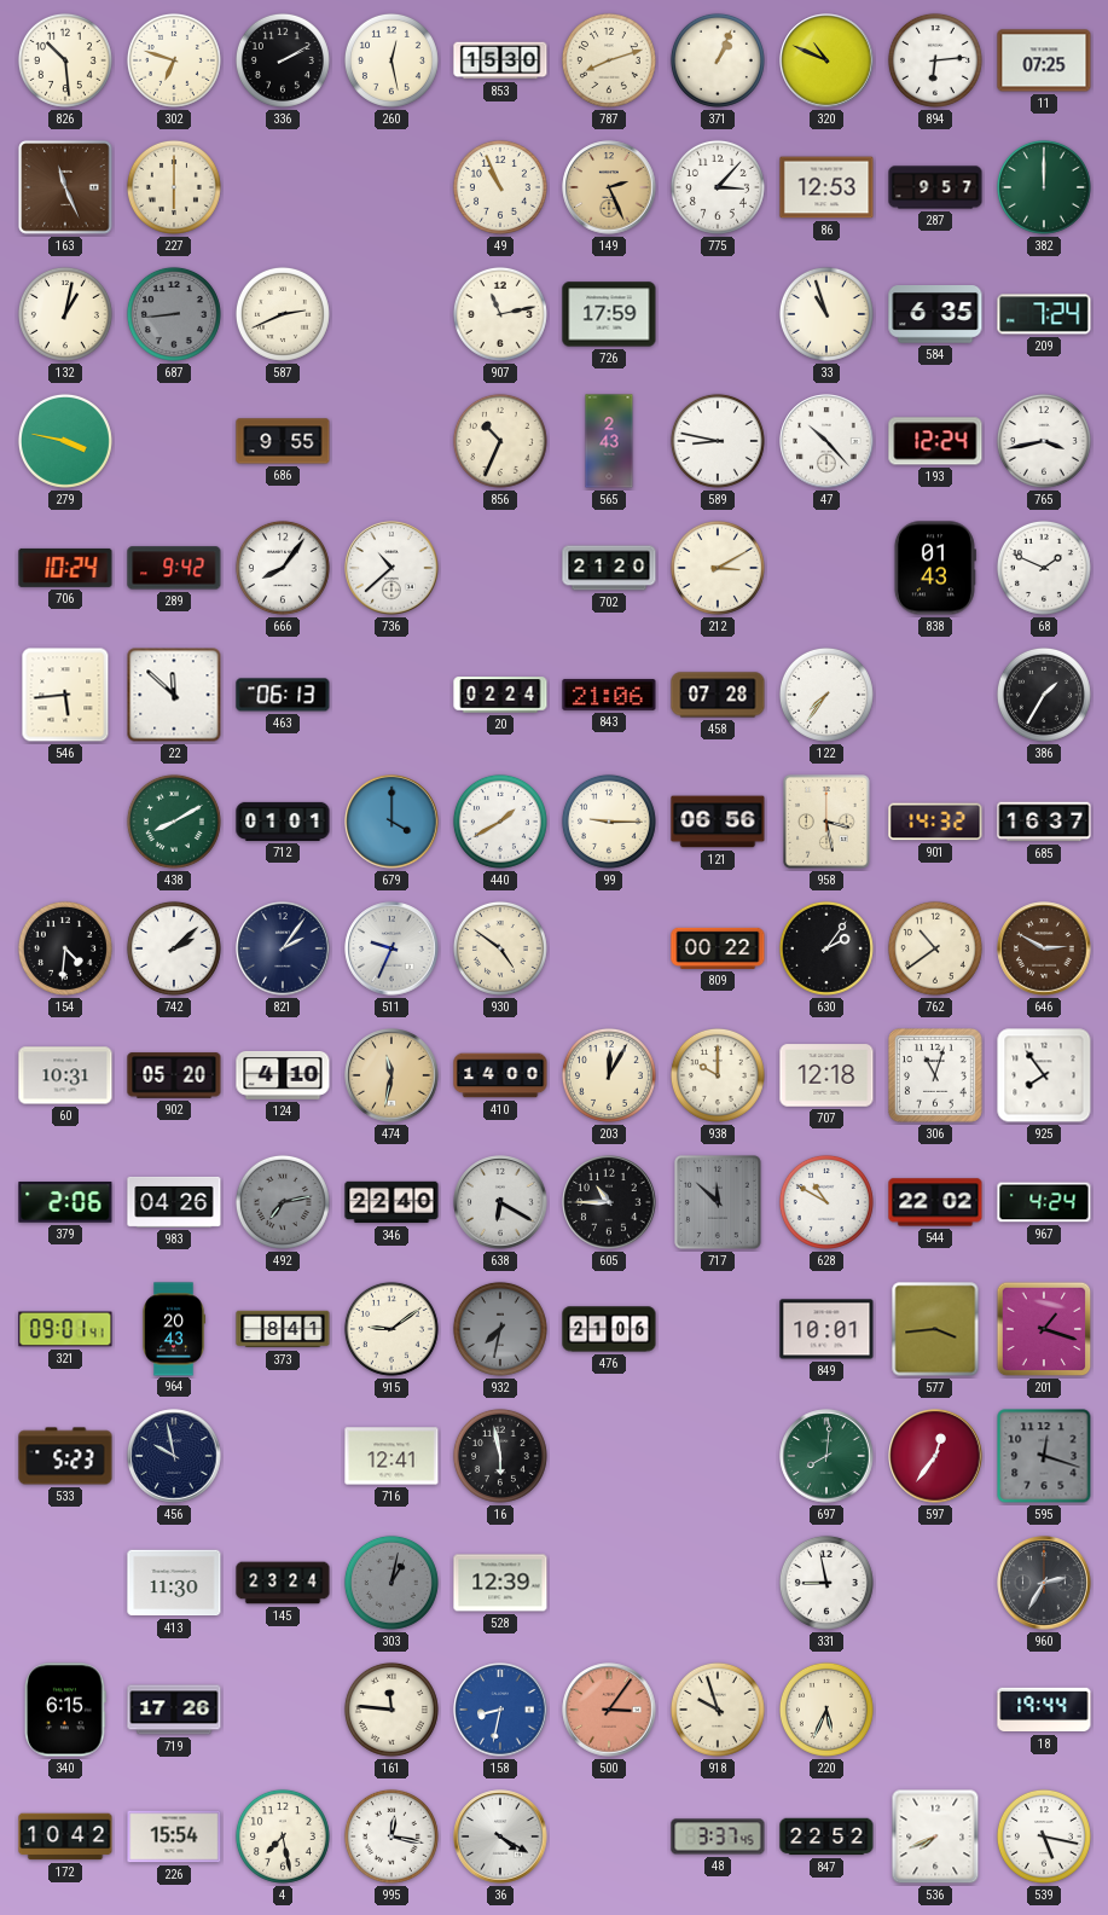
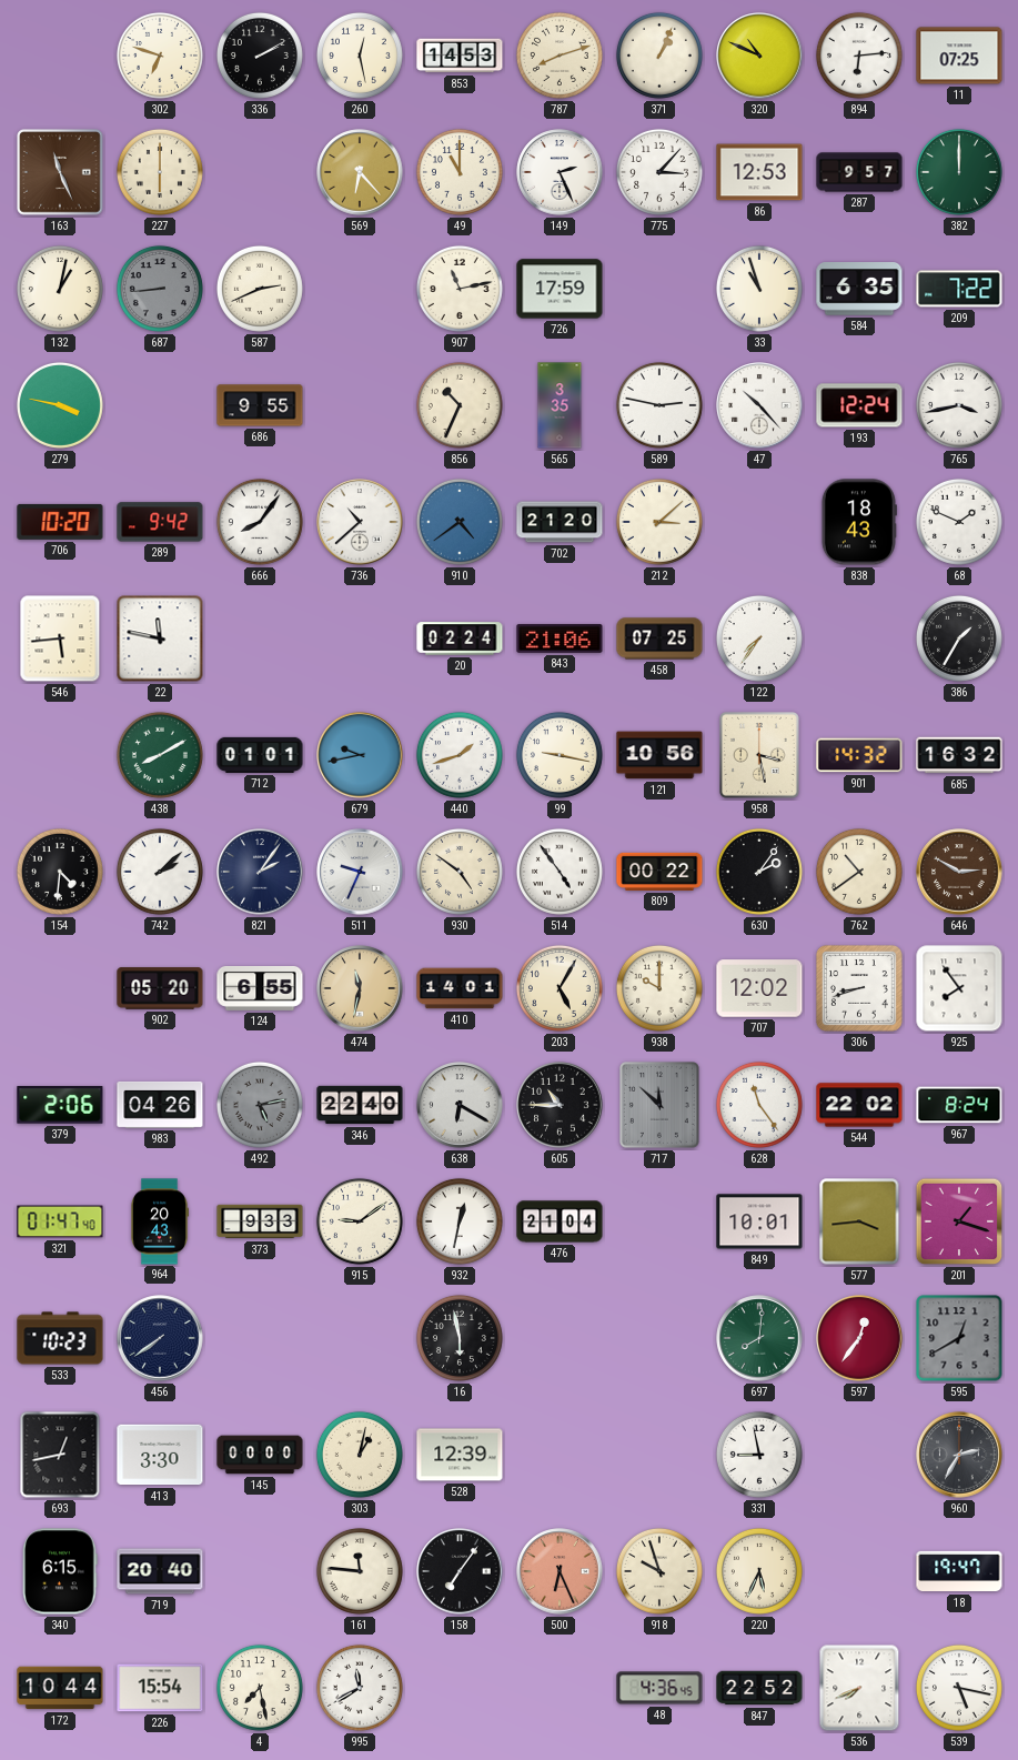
826: 10:29 -> none (65, 60)
853: 15:30 -> 14:53 (460, 56)
569: none -> 6:23 (360, 172)
49: 10:56 -> 11:00 (460, 172)
149 dial: champagne -> white (560, 172)
209: 7:24 -> 7:22 (959, 289)
565: 2:43 -> 3:35 (560, 405)
589: 8:47 -> 2:47 (659, 405)
706: 10:24 -> 10:20 (60, 522)
910: none -> 4:39 (460, 522)
212: 3:10 -> 3:08 (659, 522)
838: 01:43 -> 18:43 (858, 522)
22: 11:52 -> 11:47 (160, 638)
463: 06:13 -> none (283, 695)
458: 07:28 -> 07:25 (659, 638)
679: 4:00 -> 9:43 (360, 755)
440: 1:40 -> 1:42 (460, 755)
99: 9:15 -> 9:17 (560, 755)
121: 06:56 -> 10:56 (659, 755)
685: 16:37 -> 16:32 (959, 755)
514: none -> 4:54 (560, 872)
60: 10:31 -> none (65, 1075)
124: 4:10 -> 6:55 (260, 988)
410: 14:00 -> 14:01 (460, 988)
203: 12:05 -> 5:05 (560, 988)
707: 12:18 -> 12:02 (759, 988)
306: 11:03 -> 8:42 (859, 988)
492: 7:13 -> 5:13 (260, 1105)
628: 10:50 -> 11:24 (759, 1105)
967: 4:24 -> 8:24 (959, 1105)
321: 09:01 -> 01:47 (60, 1221)
373: 8:41 -> 9:33 (260, 1221)
932: 7:32 -> 12:32 (460, 1221)
932 dial: grey -> white (460, 1221)
476: 21:06 -> 21:04 (560, 1221)
533: 5:23 -> 10:23 (60, 1338)
456: 9:58 -> 7:39 (160, 1338)
716: 12:41 -> none (391, 1456)
595: 12:18 -> 12:40 (959, 1338)
693: none -> 12:43 (60, 1455)
413: 11:30 -> 3:30 (160, 1455)
145: 23:24 -> 00:00 (260, 1455)
303 dial: grey -> cream (360, 1455)
719: 17:26 -> 20:40 (160, 1571)
158: 8:32 -> 7:06 (460, 1571)
158 dial: blue -> black (460, 1571)
500: 3:06 -> 6:26 (560, 1571)
18: 19:44 -> 19:47 (959, 1571)
172: 10:42 -> 10:44 (60, 1688)
995: 12:17 -> 11:40 (360, 1688)
36: 4:20 -> none (500, 1836)
48: 3:37 -> 4:36 (659, 1688)
